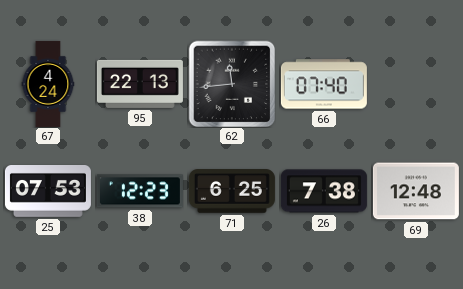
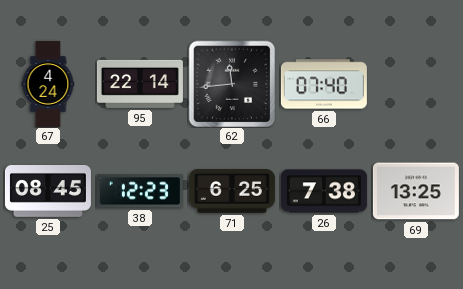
95: 22:13 -> 22:14 (140, 84)
25: 07:53 -> 08:45 (48, 192)
69: 12:48 -> 13:25 (416, 191)
